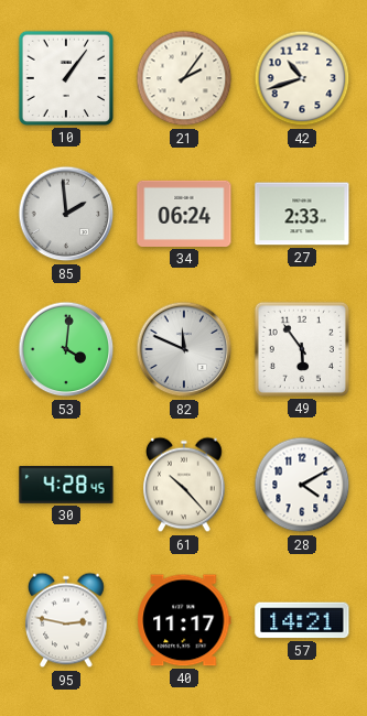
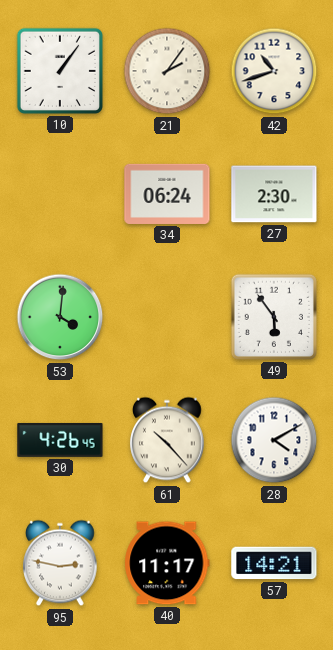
85: 1:59 -> none (66, 214)
27: 2:33 -> 2:30 (274, 194)
82: 11:49 -> none (184, 349)
30: 4:28 -> 4:26 (60, 440)
